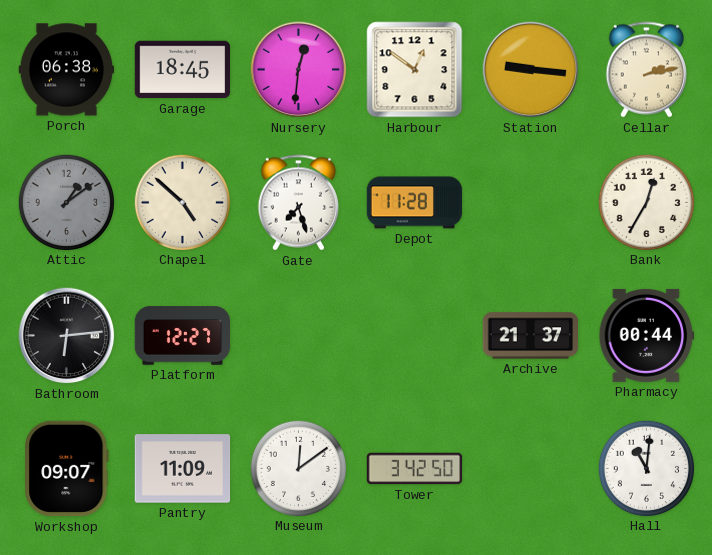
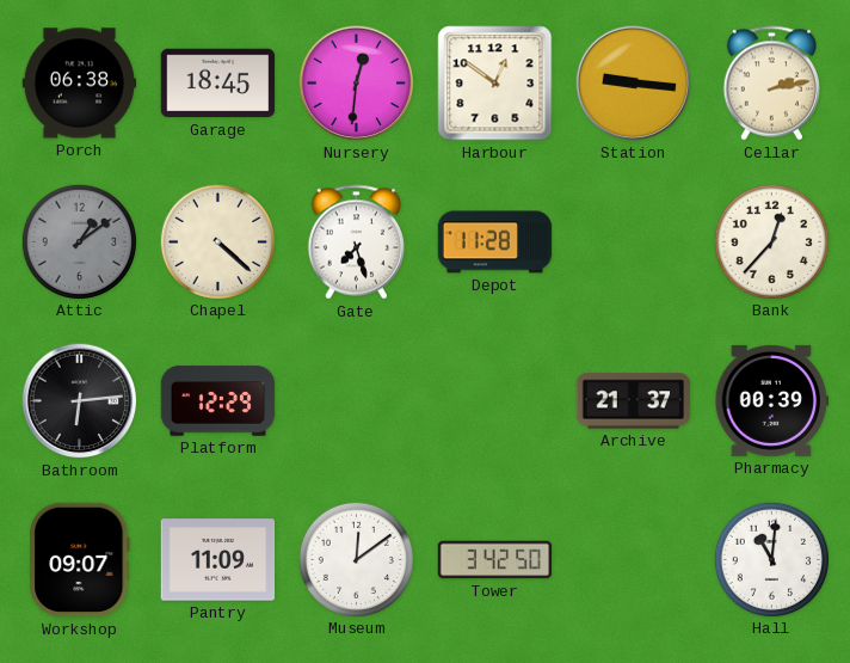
Chapel: 4:52 -> 4:22 (217, 241)
Bank: 12:35 -> 12:37 (771, 241)
Platform: 12:27 -> 12:29 (218, 401)
Pharmacy: 00:44 -> 00:39 (772, 400)
